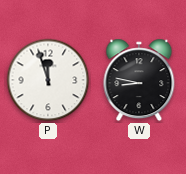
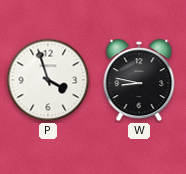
P: 11:57 -> 3:57 (48, 80)
